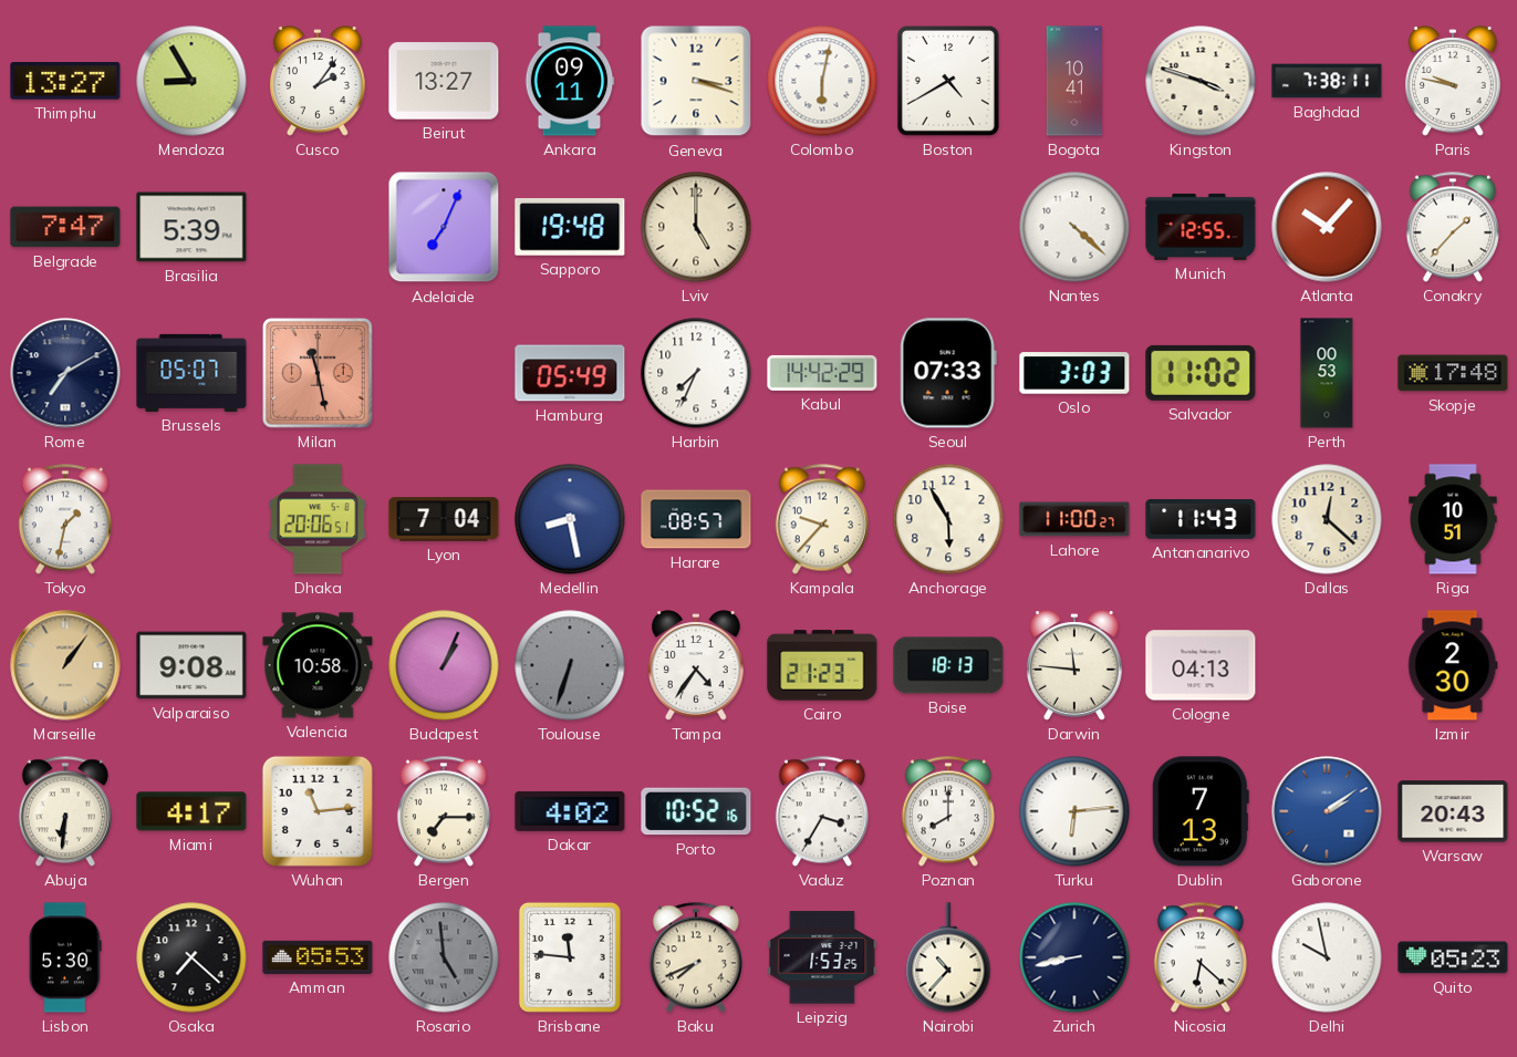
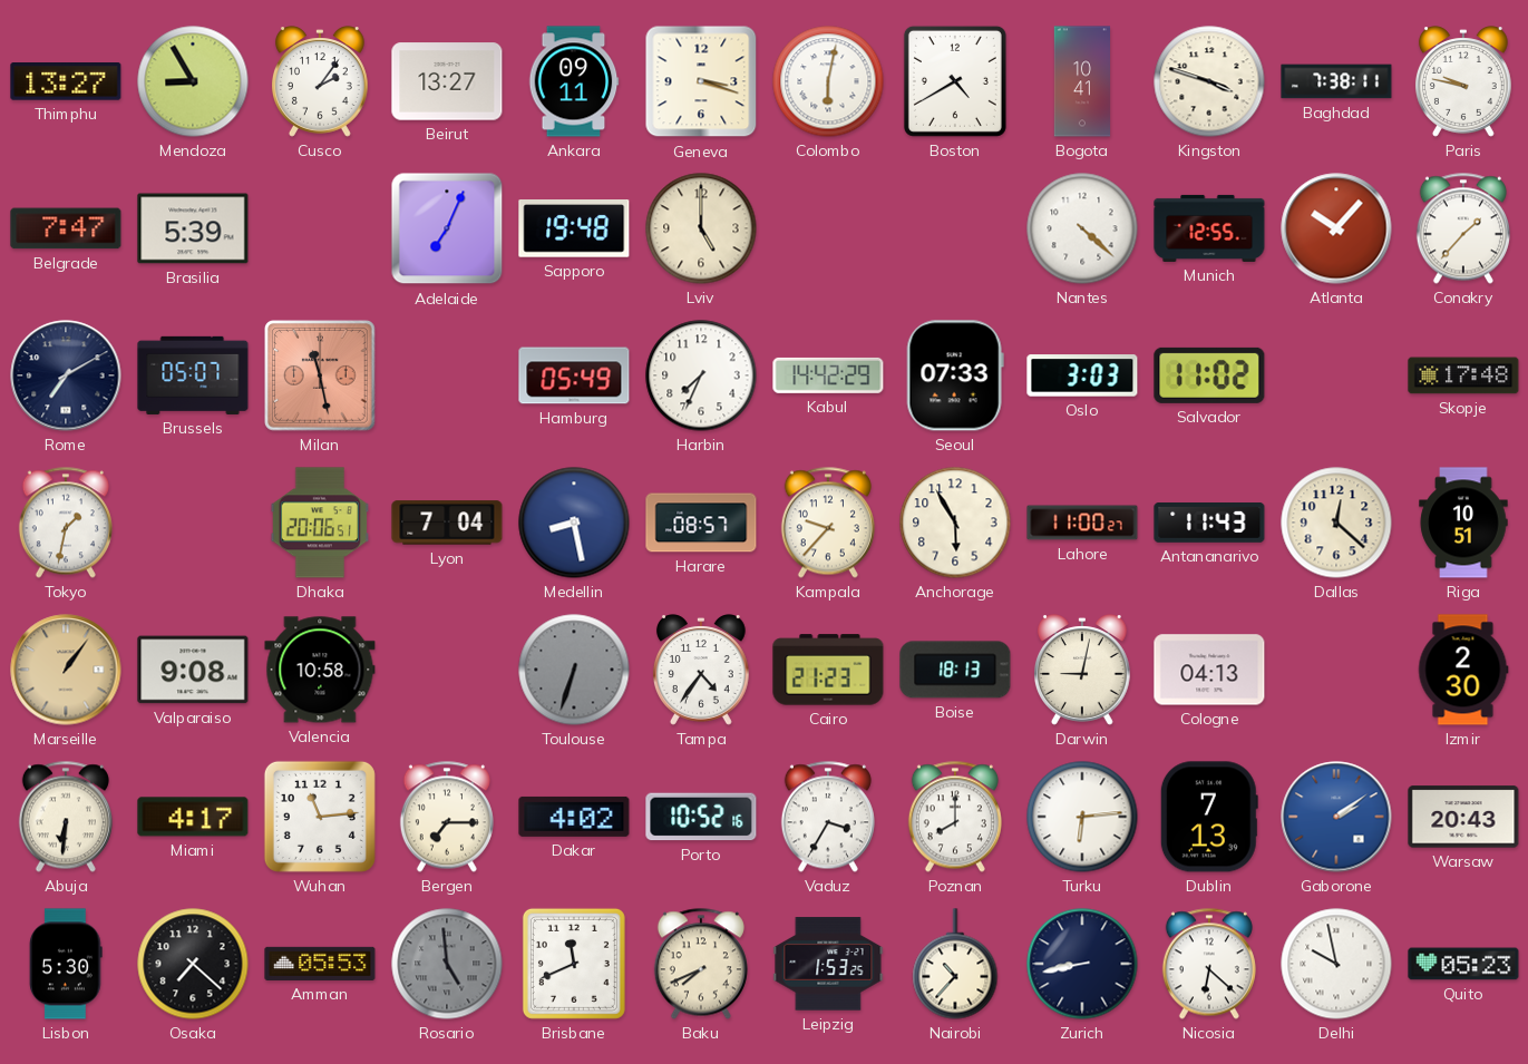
Perth: 00:53 -> none (1327, 373)
Budapest: 1:04 -> none (444, 665)
Darwin: 11:46 -> 9:02 (1082, 670)
Brisbane: 11:46 -> 11:41 (574, 964)
